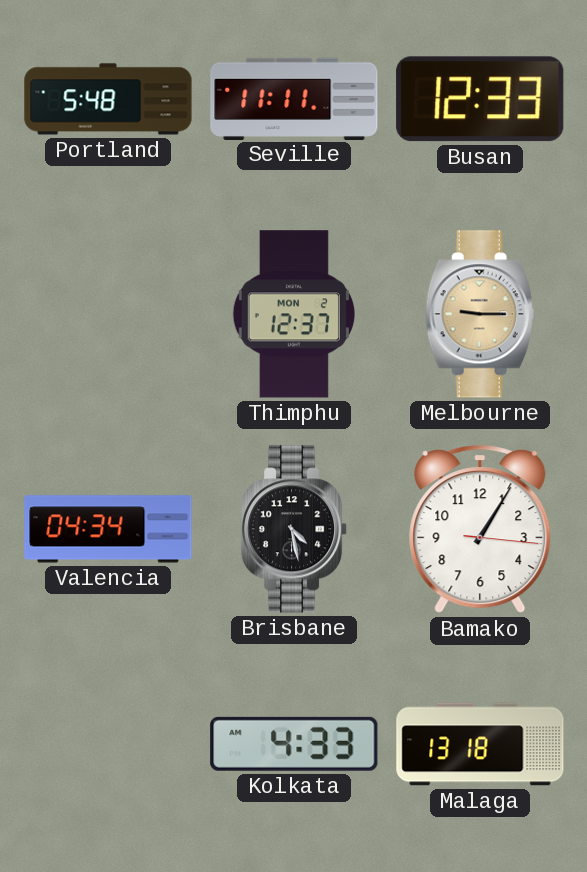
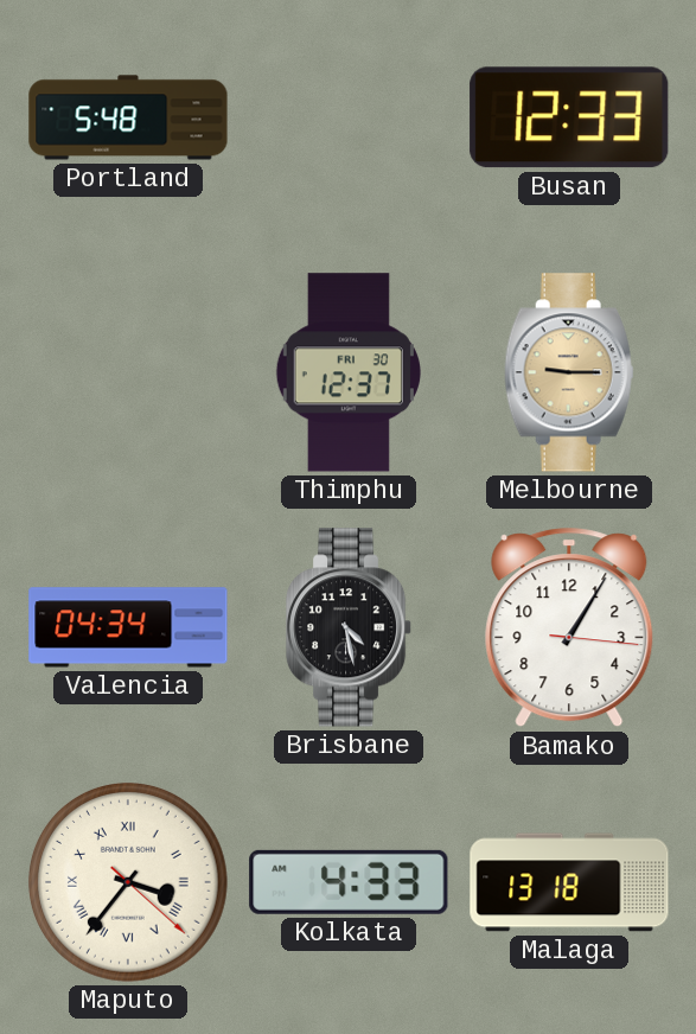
Seville: 11:11 -> none (294, 98)
Thimphu date: MON 2 -> FRI 30 (349, 372)
Maputo: none -> 3:36 (129, 883)
